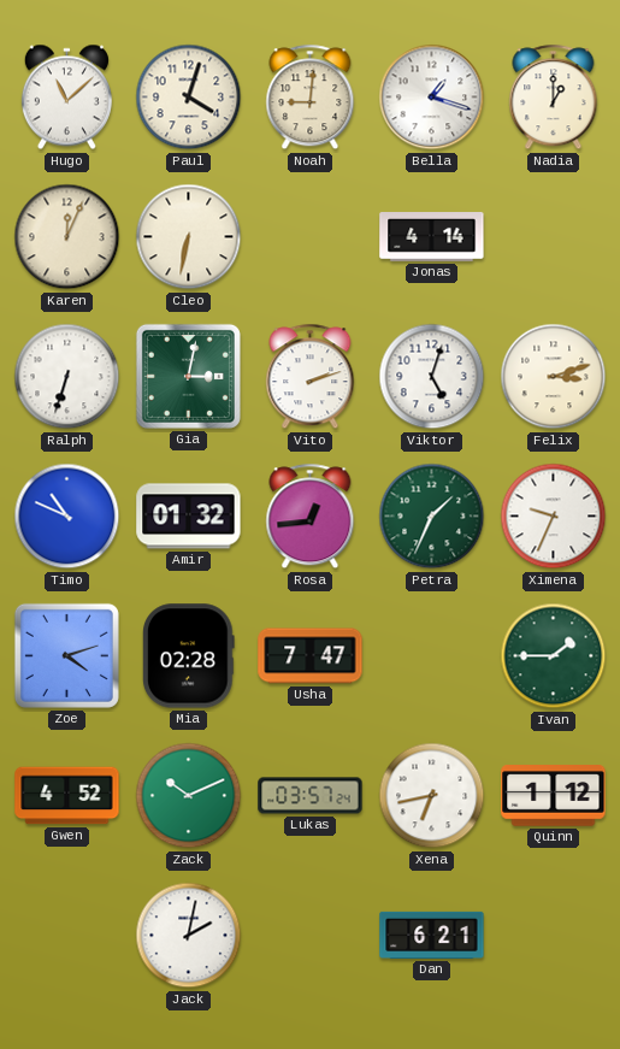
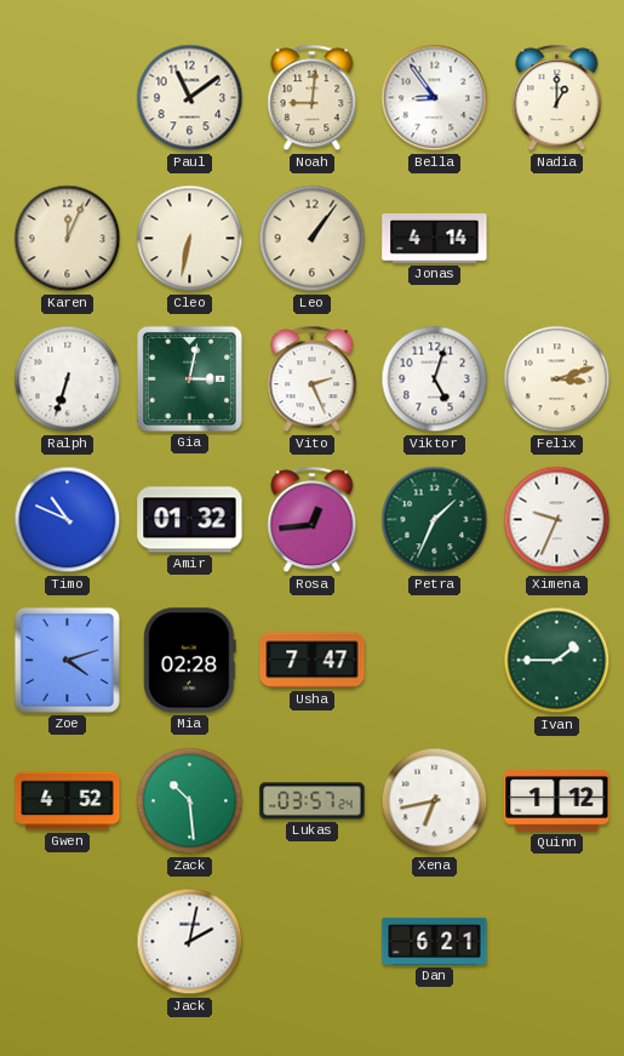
Hugo: 11:08 -> none (66, 98)
Paul: 4:03 -> 11:09 (190, 98)
Bella: 1:18 -> 8:54 (435, 98)
Leo: none -> 1:06 (313, 239)
Vito: 2:12 -> 2:26 (313, 379)
Zack: 10:11 -> 10:29 (190, 801)
